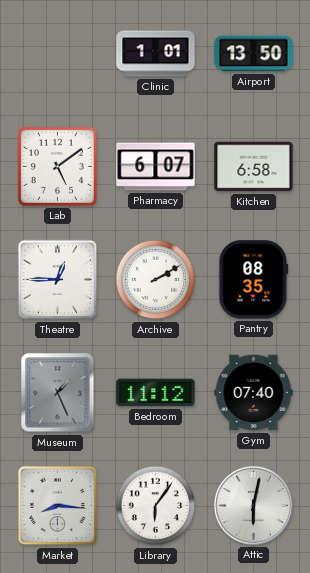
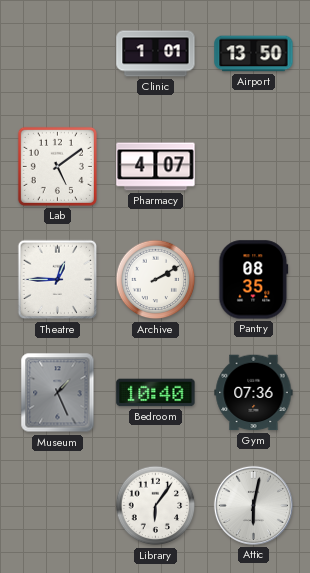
Pharmacy: 6:07 -> 4:07 (156, 167)
Kitchen: 6:58 -> none (254, 167)
Bedroom: 11:12 -> 10:40 (156, 393)
Gym: 07:40 -> 07:36 (254, 393)
Market: 8:16 -> none (58, 506)
